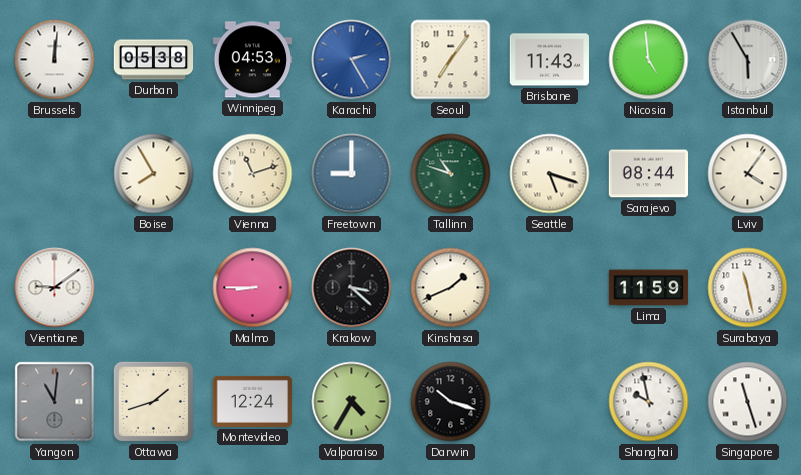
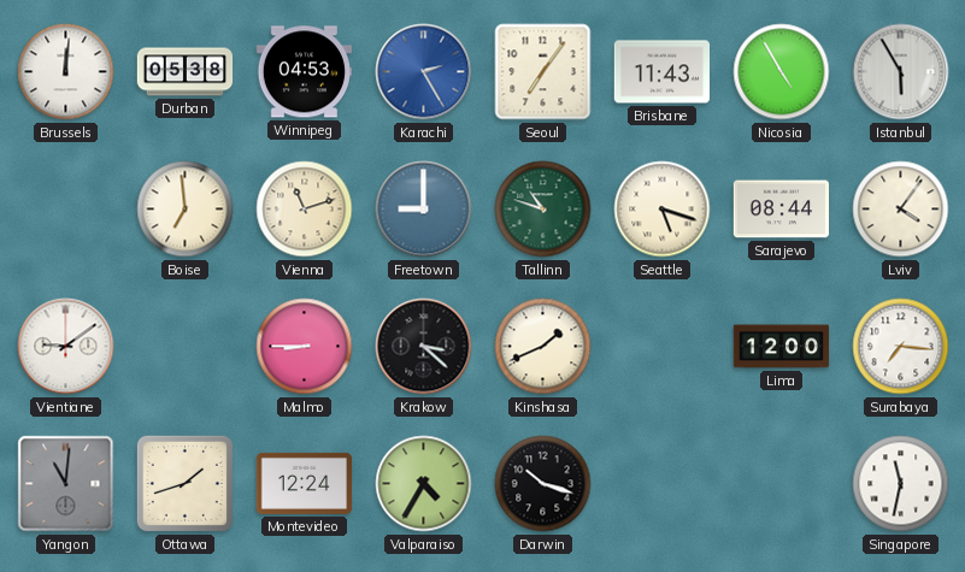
Nicosia: 4:59 -> 4:55 (782, 72)
Boise: 7:55 -> 6:59 (186, 210)
Lima: 11:59 -> 12:00 (782, 347)
Surabaya: 11:28 -> 7:16 (901, 347)
Shanghai: 9:58 -> none (649, 402)
Singapore: 11:27 -> 11:32 (901, 484)
